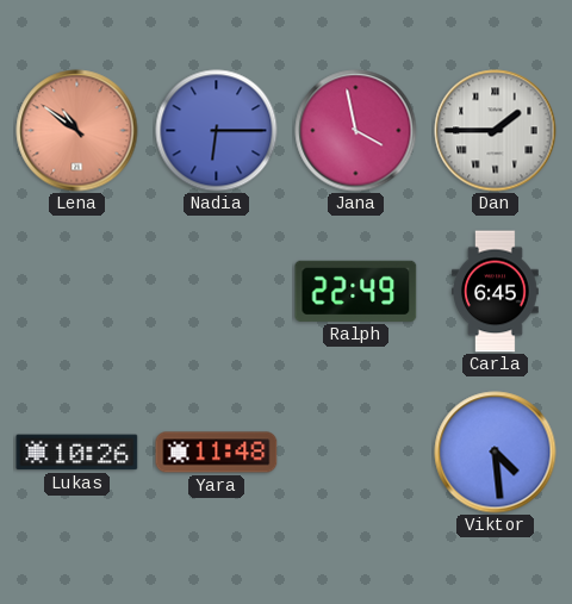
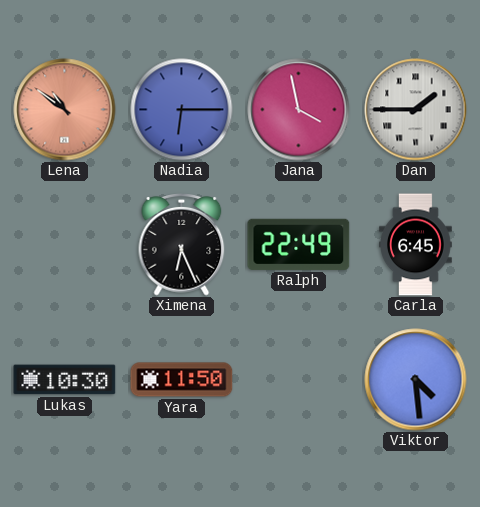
Ximena: none -> 6:26 (182, 245)
Lukas: 10:26 -> 10:30 (65, 380)
Yara: 11:48 -> 11:50 (182, 380)
